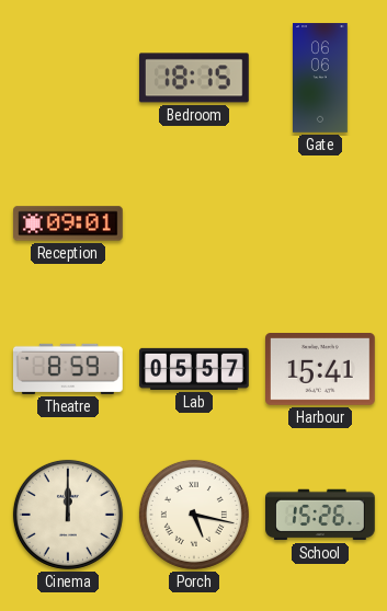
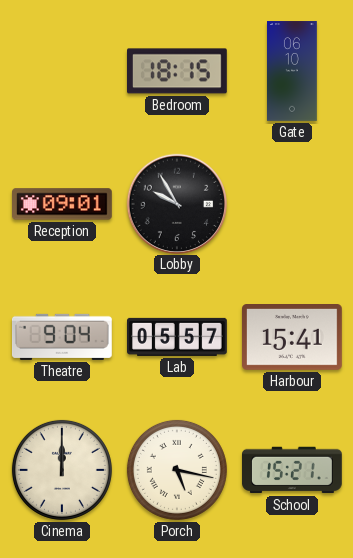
Gate: 06:06 -> 06:10 (293, 71)
Lobby: none -> 9:55 (176, 203)
Theatre: 8:59 -> 9:04 (62, 337)
School: 15:26 -> 15:21 (293, 470)
